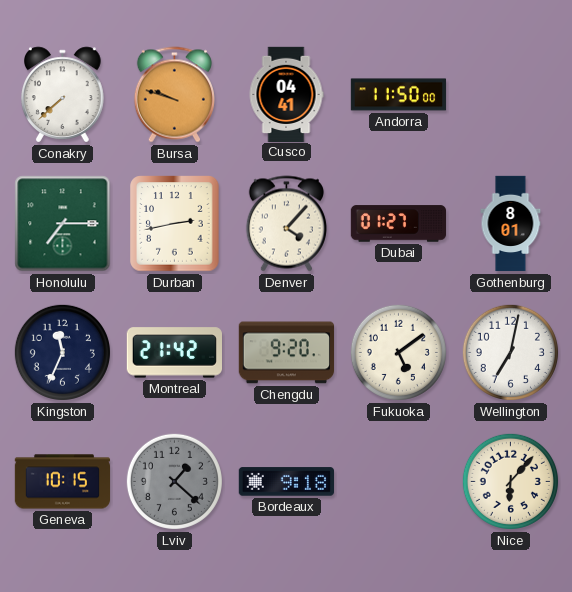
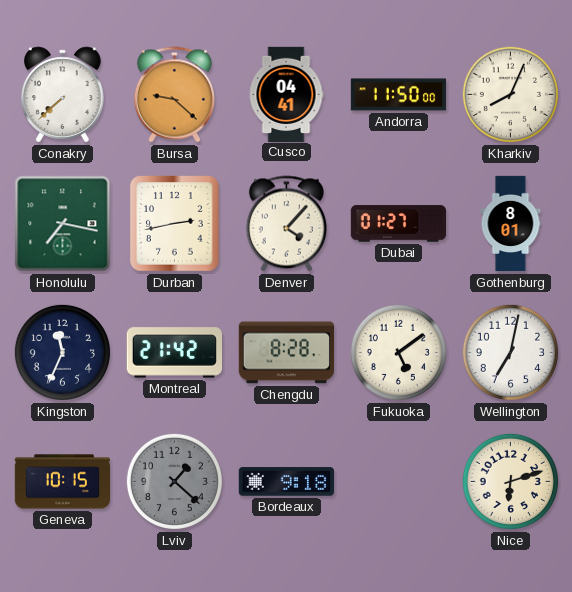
Bursa: 9:48 -> 9:22 (174, 95)
Kharkiv: none -> 8:04 (510, 94)
Honolulu: 7:15 -> 7:17 (63, 224)
Chengdu: 9:20 -> 8:28 (286, 353)
Nice: 6:07 -> 6:12 (510, 481)
